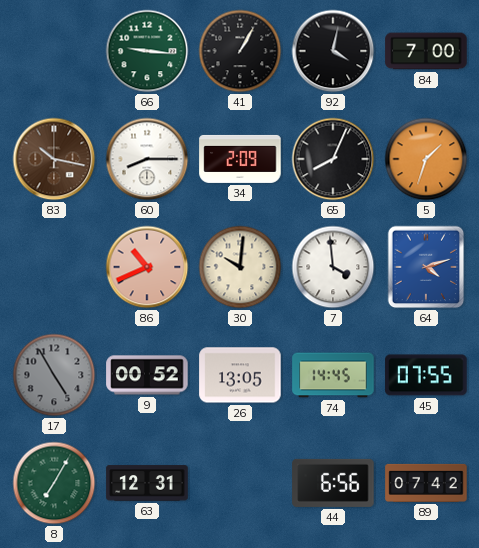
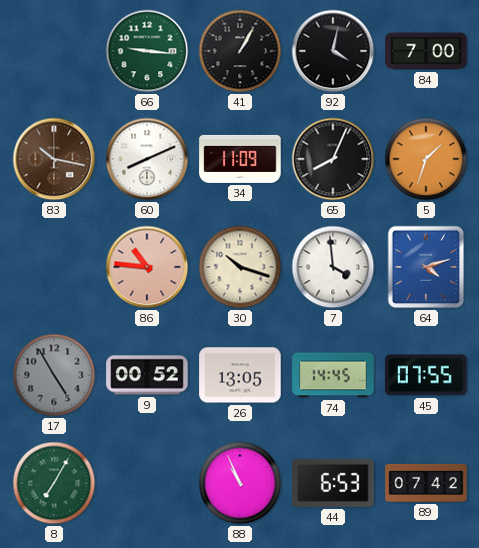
60: 8:15 -> 8:11 (147, 159)
34: 2:09 -> 11:09 (240, 159)
86: 10:41 -> 10:46 (147, 267)
30: 10:01 -> 10:18 (240, 267)
63: 12:31 -> none (147, 483)
88: none -> 10:56 (240, 483)
44: 6:56 -> 6:53 (333, 483)
